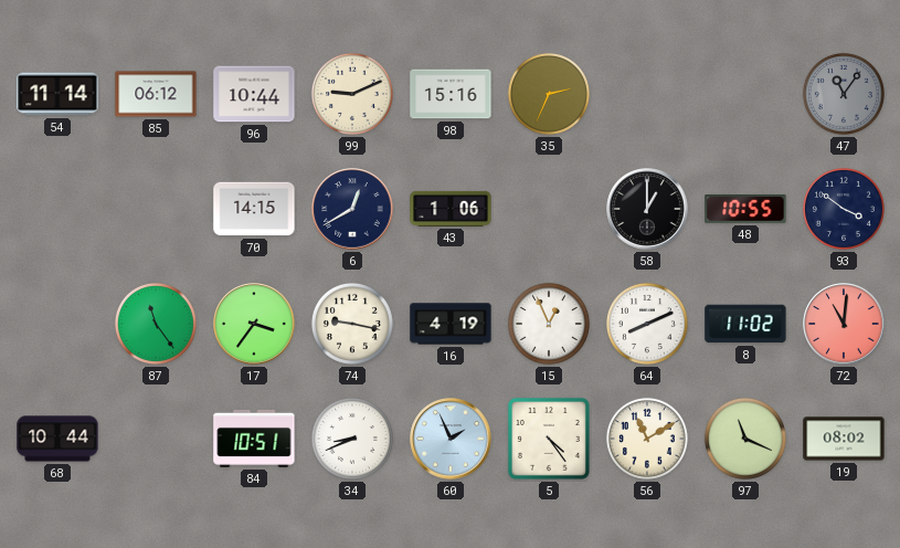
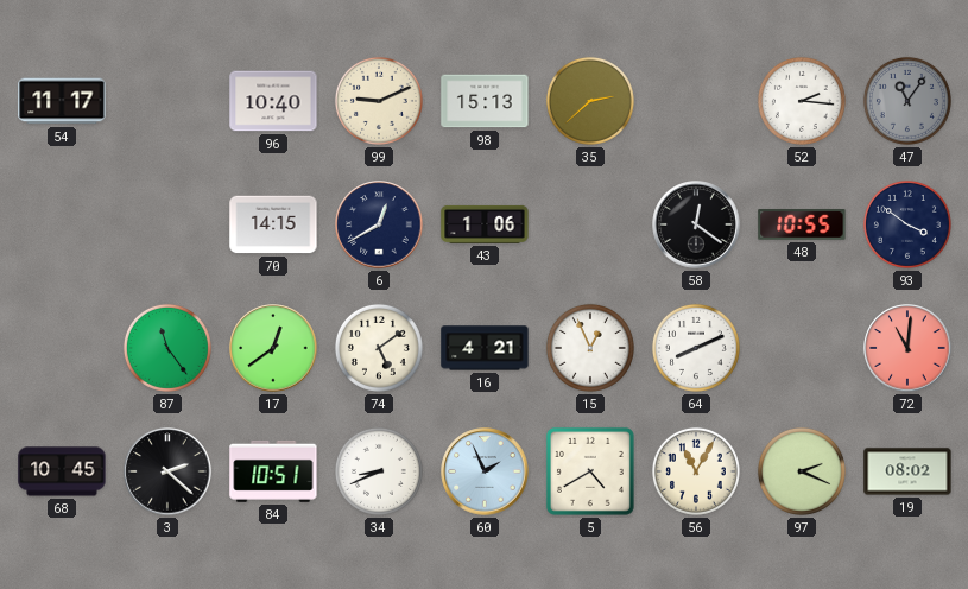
54: 11:14 -> 11:17 (62, 101)
85: 06:12 -> none (156, 94)
96: 10:44 -> 10:40 (273, 101)
98: 15:16 -> 15:13 (485, 101)
35: 2:34 -> 2:38 (590, 101)
52: none -> 2:16 (802, 101)
58: 1:00 -> 12:21 (696, 224)
17: 3:36 -> 12:39 (273, 348)
74: 9:17 -> 5:09 (379, 348)
16: 4:19 -> 4:21 (485, 348)
8: 11:02 -> none (745, 324)
68: 10:44 -> 10:45 (62, 471)
3: none -> 2:22 (167, 471)
5: 4:24 -> 4:40 (590, 471)
56: 11:10 -> 11:05 (696, 471)
97: 11:19 -> 2:19 (802, 471)
